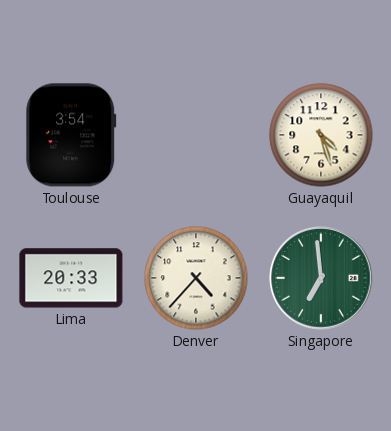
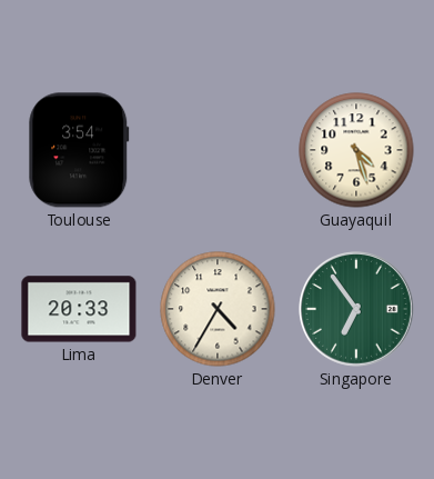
Denver: 4:37 -> 4:35 (218, 309)
Singapore: 6:59 -> 6:54 (357, 310)
